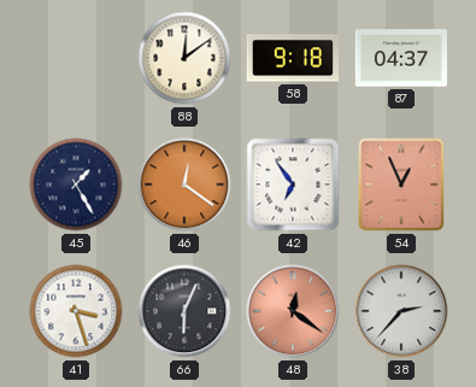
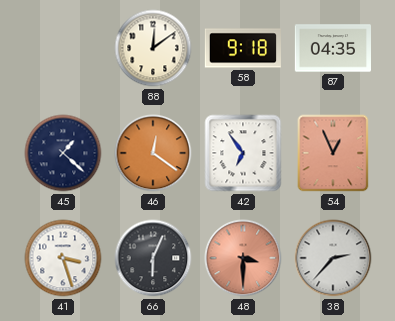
87: 04:37 -> 04:35 (332, 48)
45: 1:25 -> 1:22 (63, 153)
48: 12:21 -> 3:30 (243, 258)
